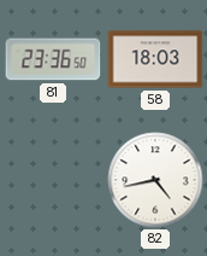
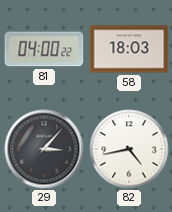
81: 23:36 -> 04:00 (44, 49)
29: none -> 3:07 (44, 149)
